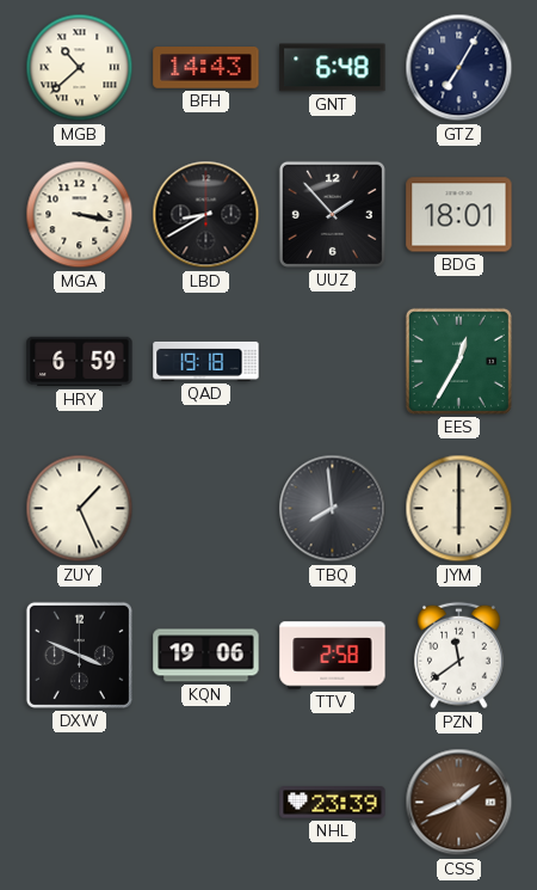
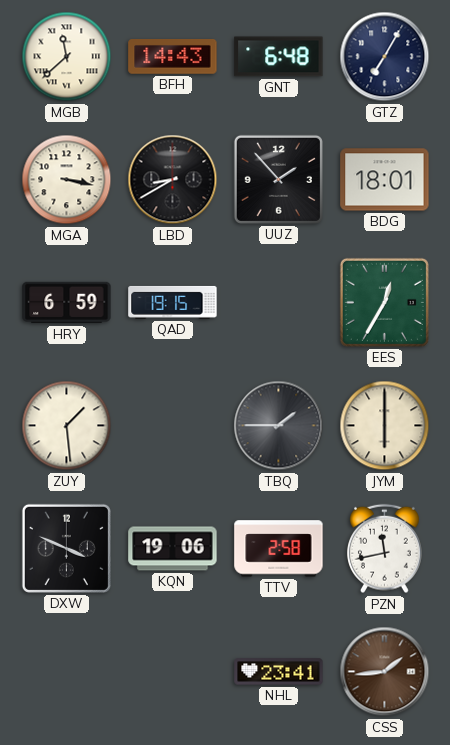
MGB: 10:38 -> 11:38 (67, 57)
QAD: 19:18 -> 19:15 (173, 302)
ZUY: 1:26 -> 1:29 (67, 426)
TBQ: 7:59 -> 1:45 (279, 426)
PZN: 11:39 -> 11:43 (385, 549)
NHL: 23:39 -> 23:41 (279, 672)
CSS: 1:41 -> 1:44 (385, 672)
